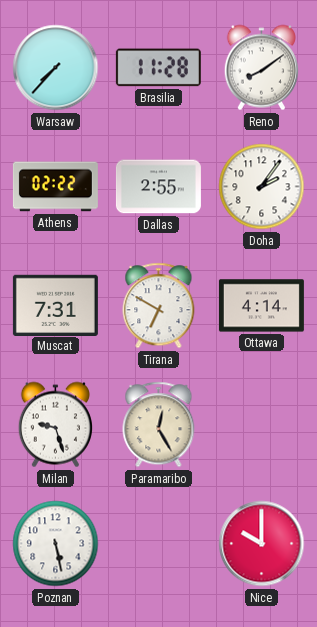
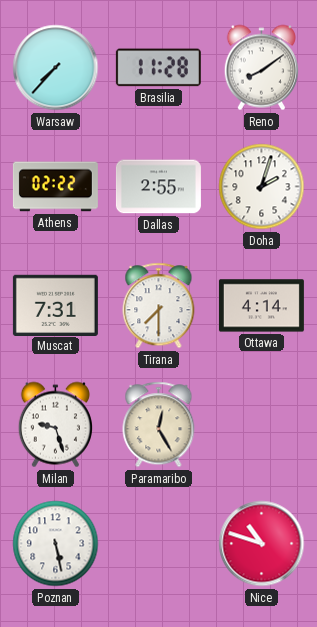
Doha: 2:06 -> 2:03 (262, 187)
Tirana: 6:50 -> 7:30 (159, 306)
Nice: 10:00 -> 10:48 (262, 544)
